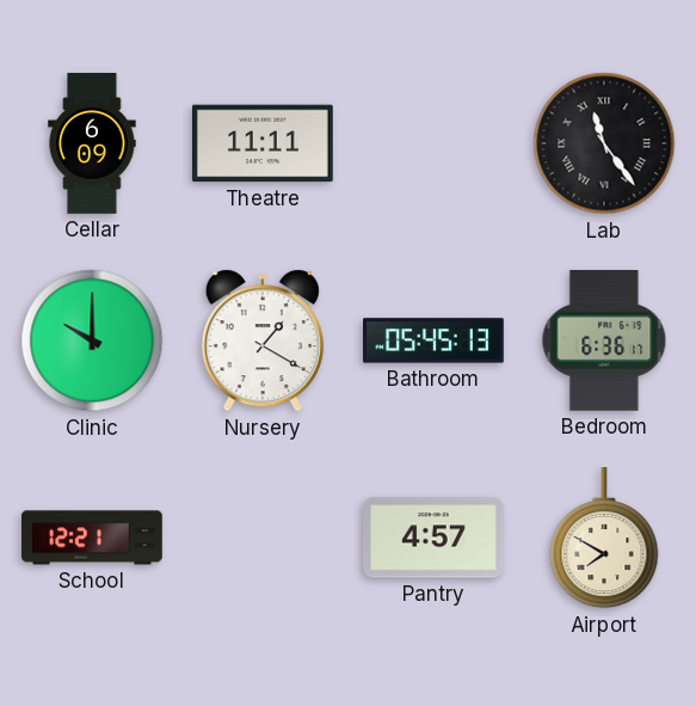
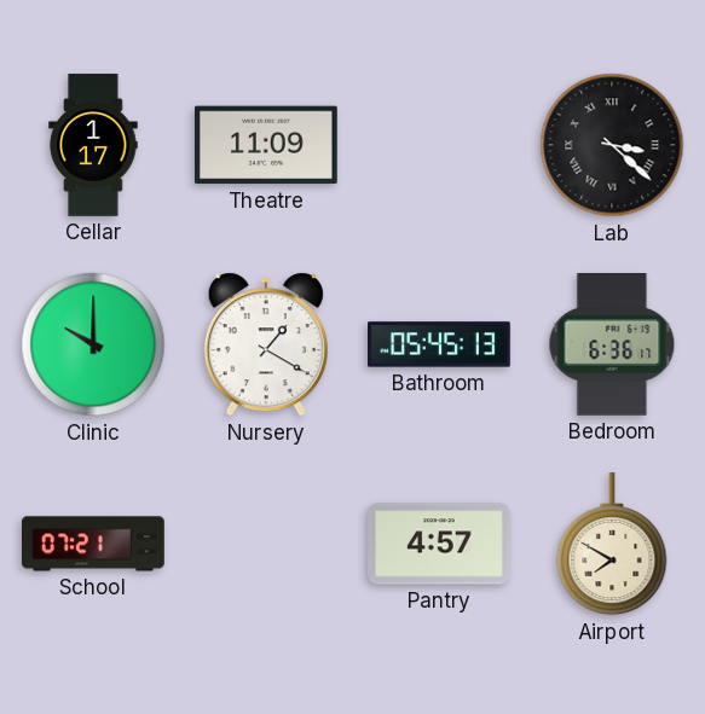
Cellar: 6:09 -> 1:17 (93, 145)
Theatre: 11:11 -> 11:09 (266, 145)
Lab: 11:24 -> 3:22 (612, 145)
School: 12:21 -> 07:21 (94, 544)
